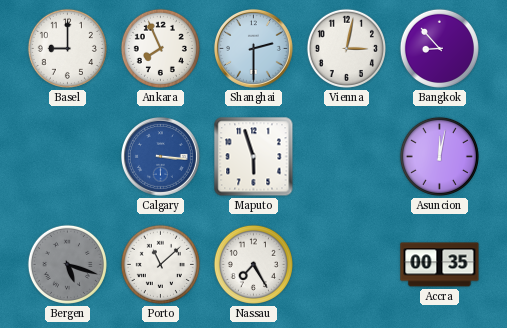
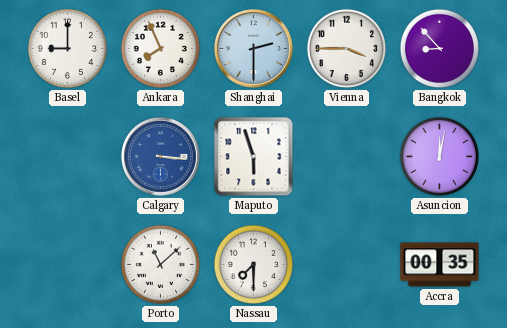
Vienna: 3:02 -> 3:45 (346, 48)
Bergen: 5:18 -> none (67, 264)
Nassau: 7:25 -> 7:30 (253, 264)
